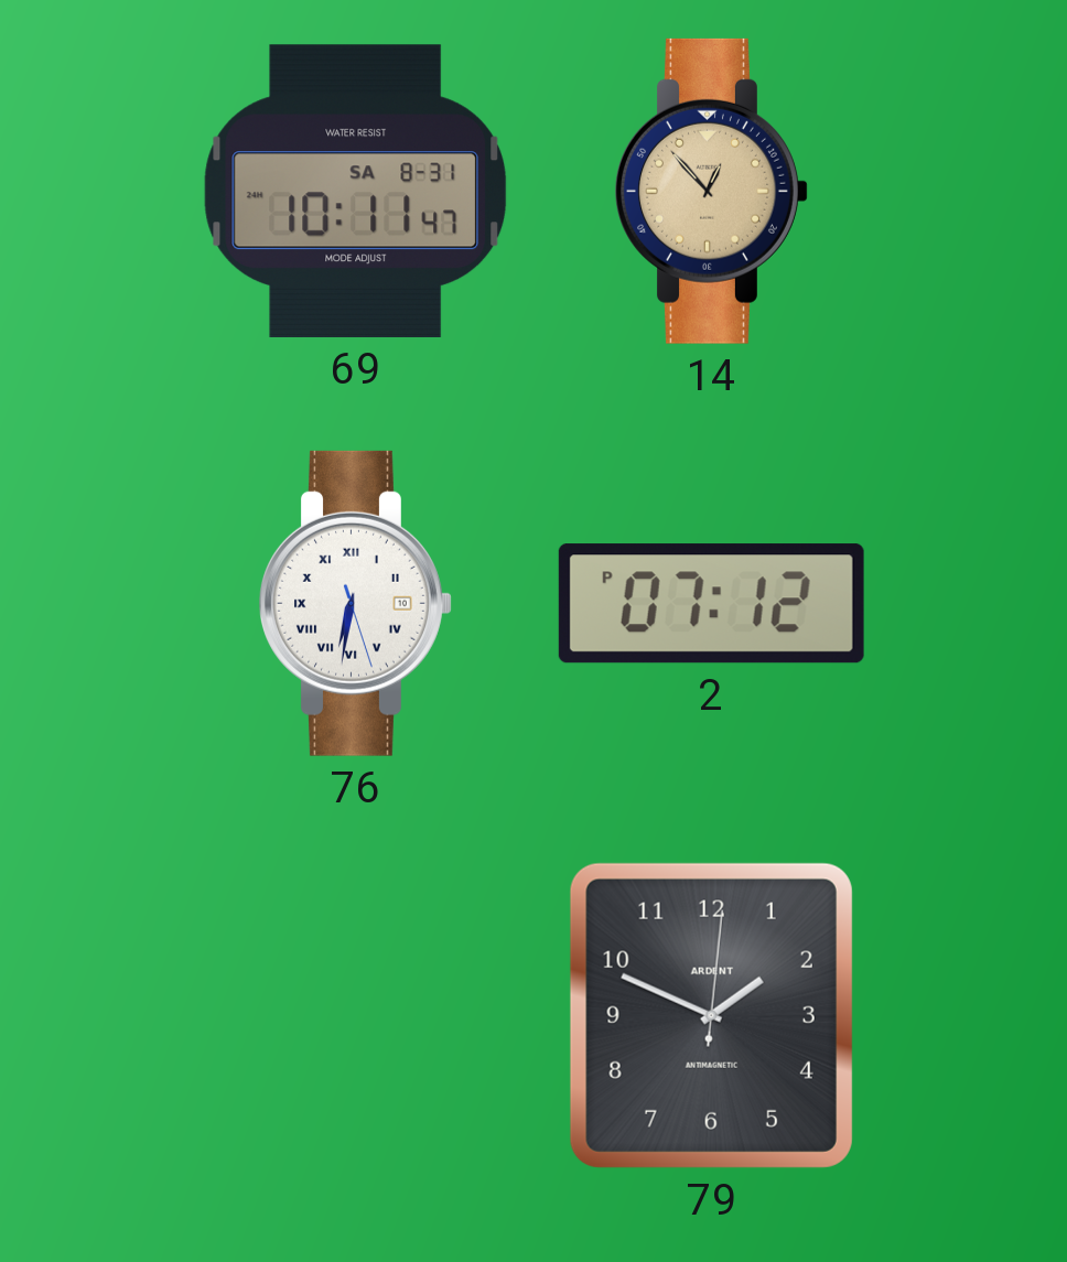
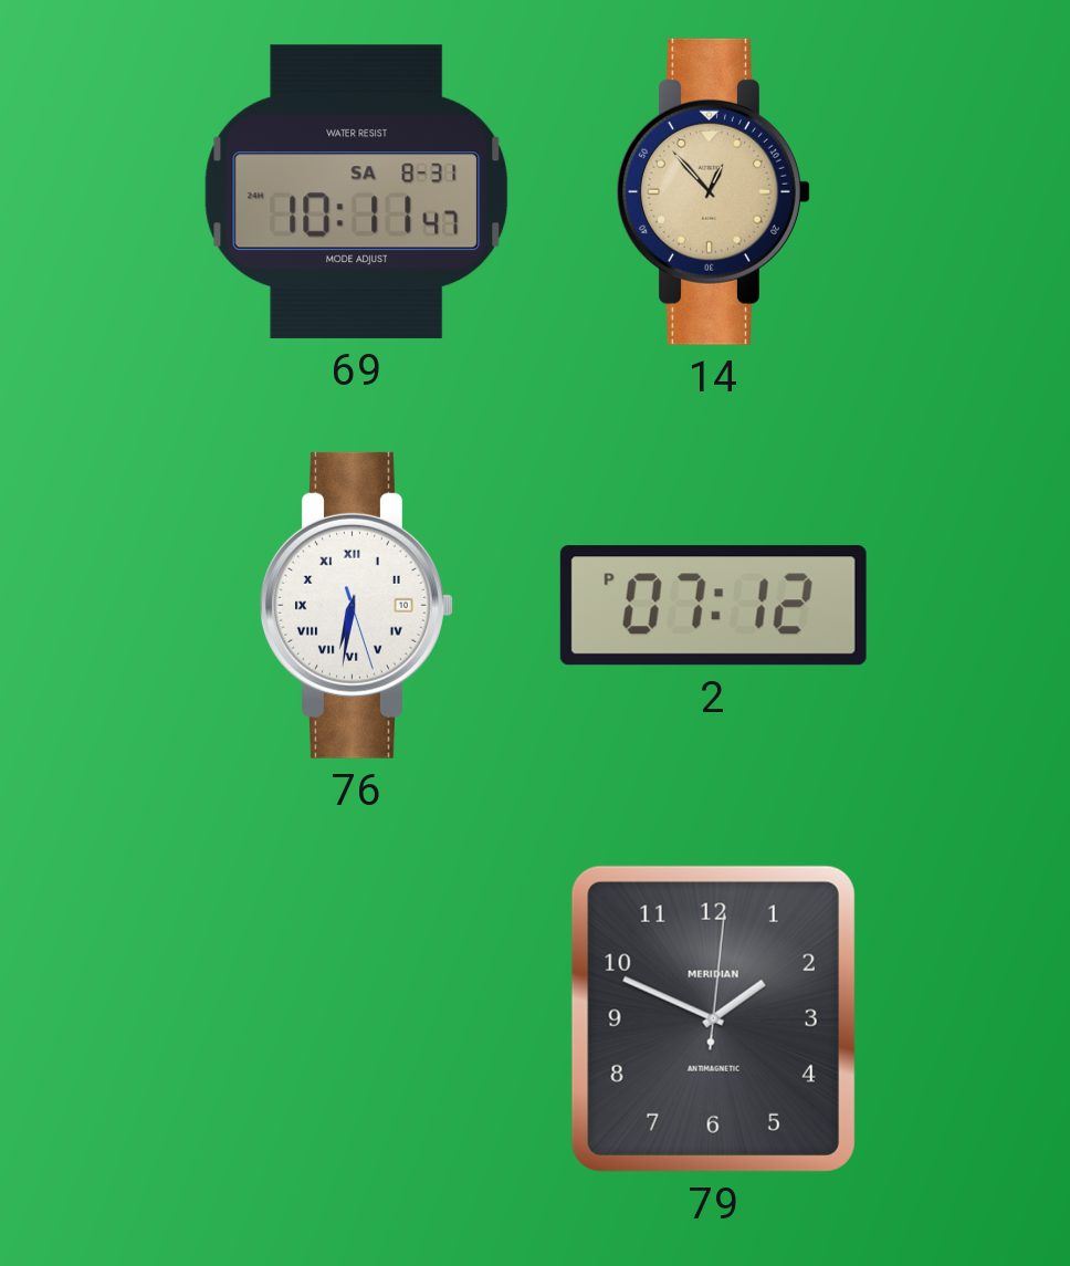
79 brand: ARDENT -> MERIDIAN (713, 1018)
